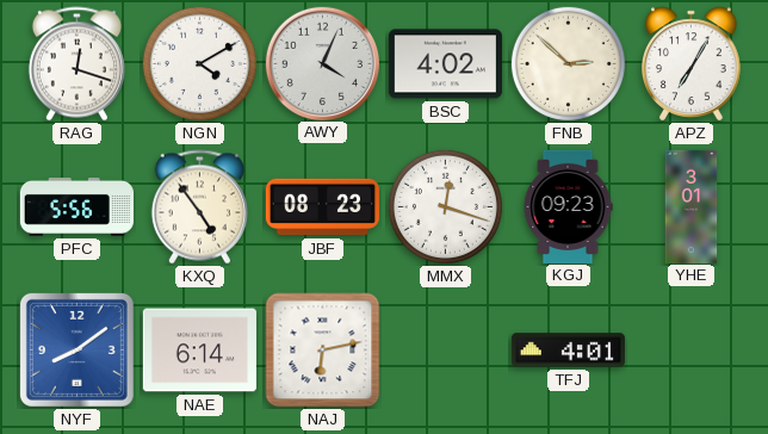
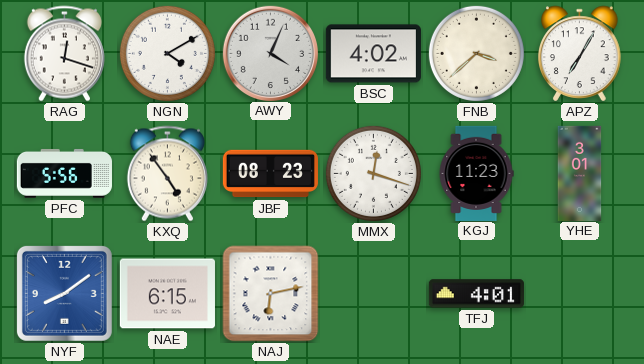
FNB: 2:52 -> 3:38 (476, 53)
KGJ: 09:23 -> 11:23 (476, 173)
NAE: 6:14 -> 6:15 (167, 294)
